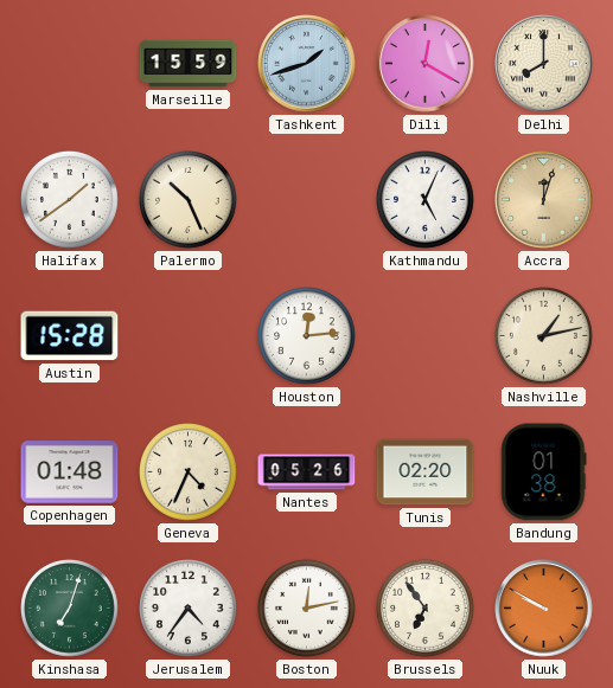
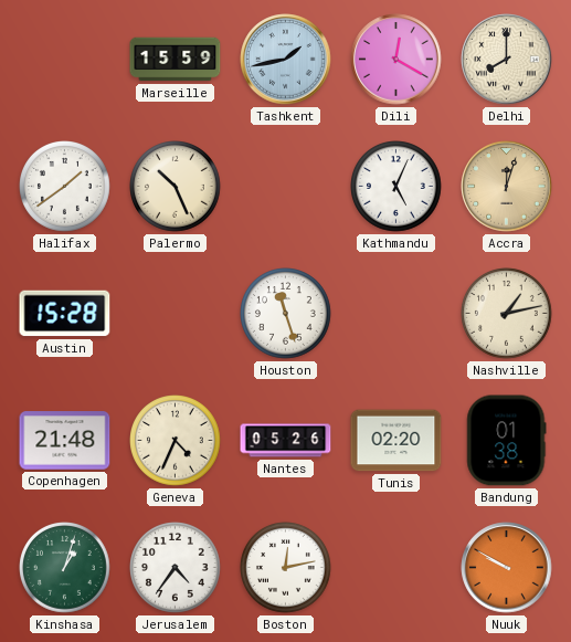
Tashkent: 1:42 -> 1:43 (286, 60)
Houston: 12:14 -> 11:27 (286, 314)
Copenhagen: 01:48 -> 21:48 (65, 441)
Kinshasa: 7:03 -> 1:03 (65, 568)
Brussels: 6:54 -> none (426, 609)
